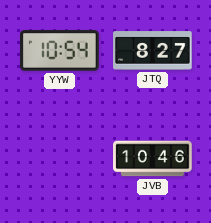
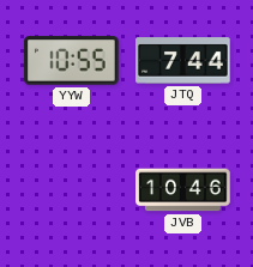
YYW: 10:54 -> 10:55 (72, 61)
JTQ: 8:27 -> 7:44 (183, 61)
